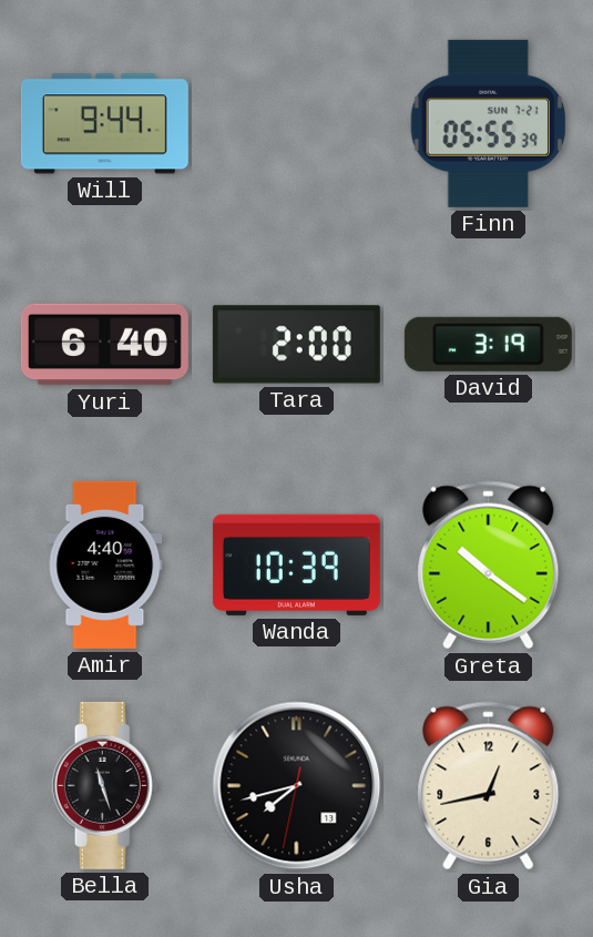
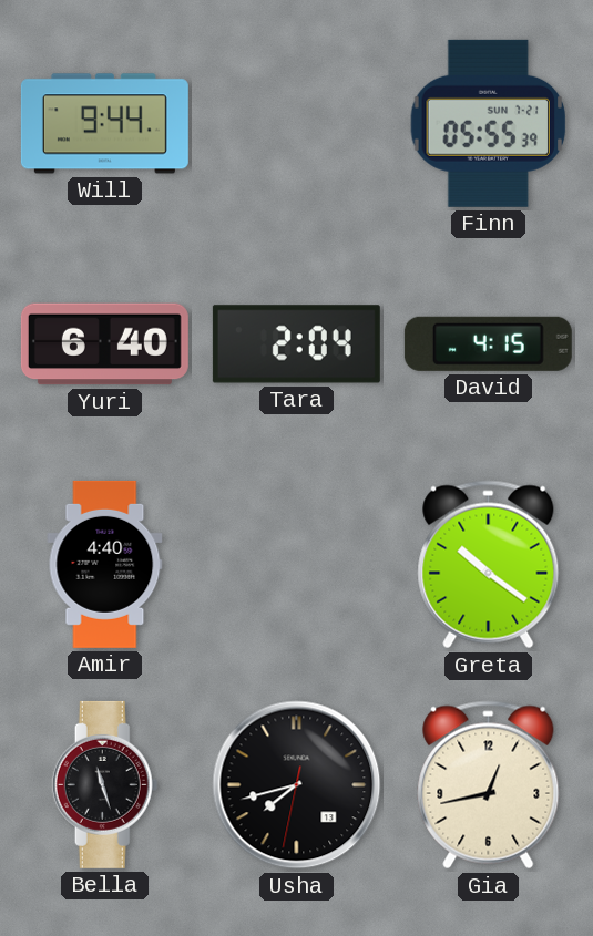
Tara: 2:00 -> 2:04 (296, 344)
David: 3:19 -> 4:15 (488, 343)
Wanda: 10:39 -> none (296, 564)
